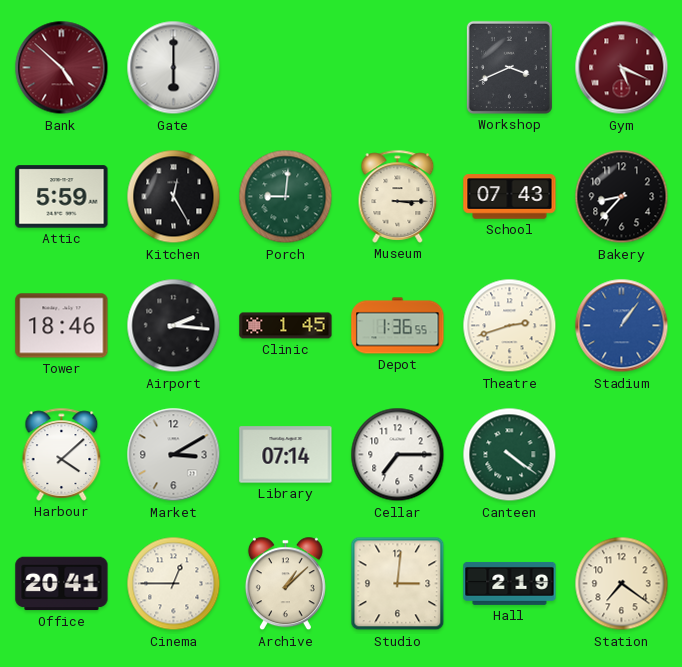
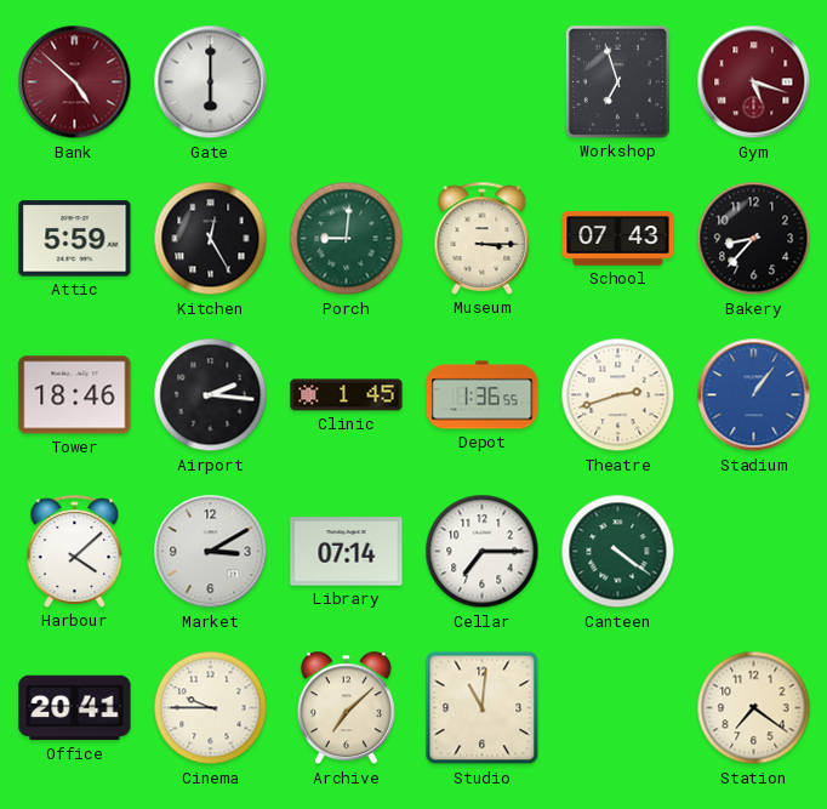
Workshop: 3:41 -> 6:57 (617, 81)
Gym: 5:19 -> 5:18 (754, 82)
Cinema: 12:45 -> 9:45 (211, 708)
Archive: 1:08 -> 7:08 (346, 708)
Studio: 3:01 -> 11:01 (483, 708)
Hall: 2:19 -> none (510, 583)
